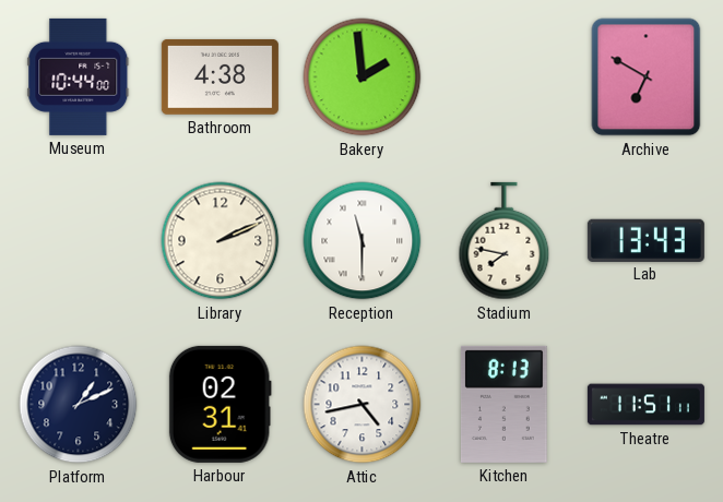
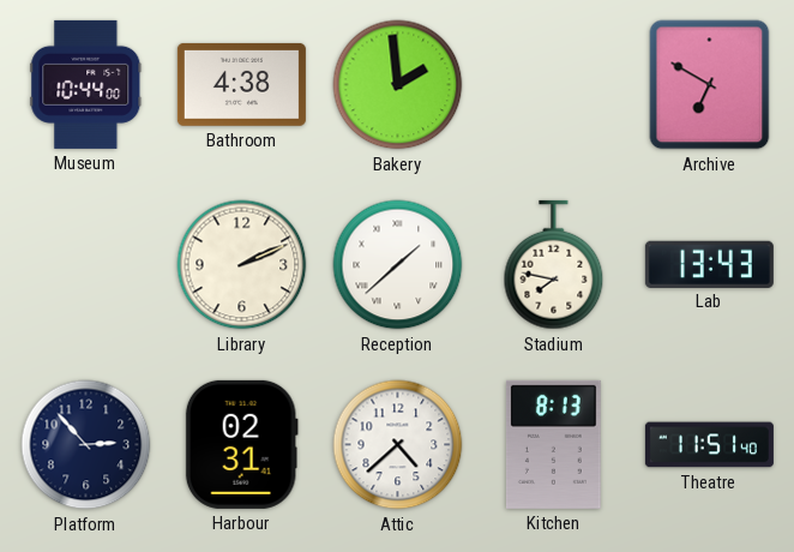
Reception: 11:30 -> 1:38 (398, 265)
Platform: 1:11 -> 2:53 (86, 445)
Attic: 4:43 -> 4:38 (398, 445)
Theatre: 11:51:11 -> 11:51:40 (709, 445)
